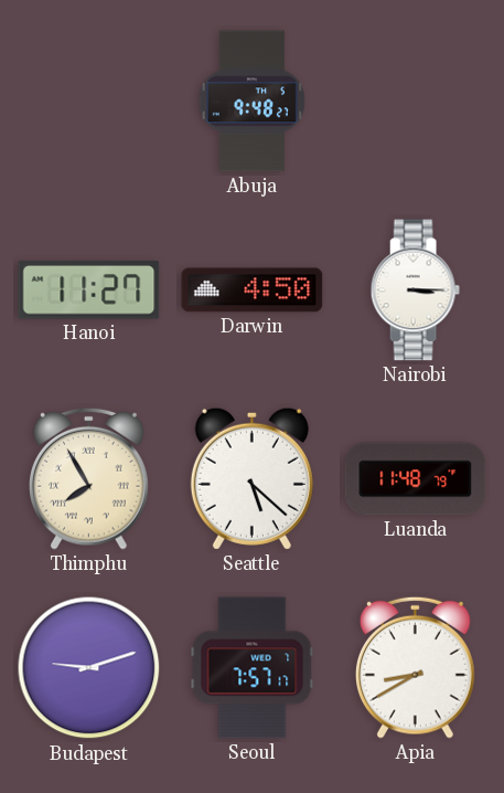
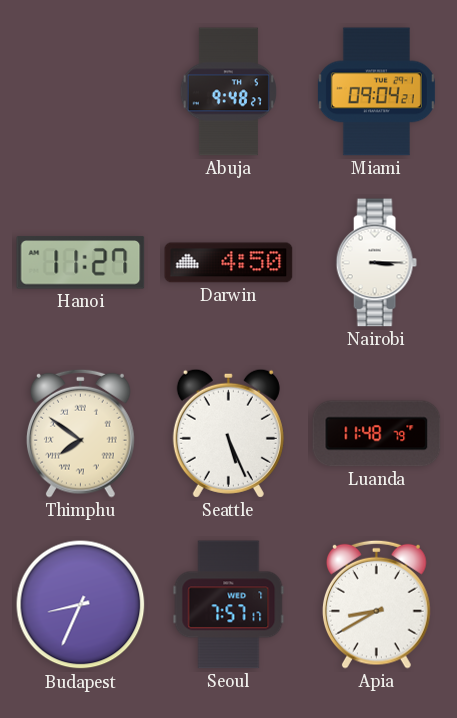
Miami: none -> 09:04 (376, 92)
Thimphu: 7:55 -> 7:51 (80, 433)
Seattle: 5:22 -> 5:26 (228, 433)
Budapest: 9:12 -> 8:34 (81, 605)
